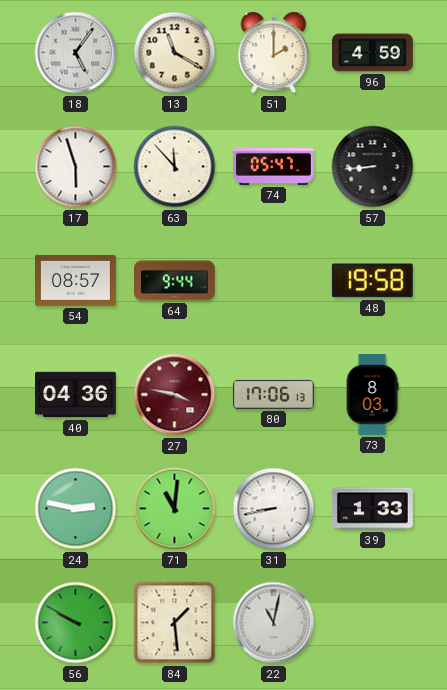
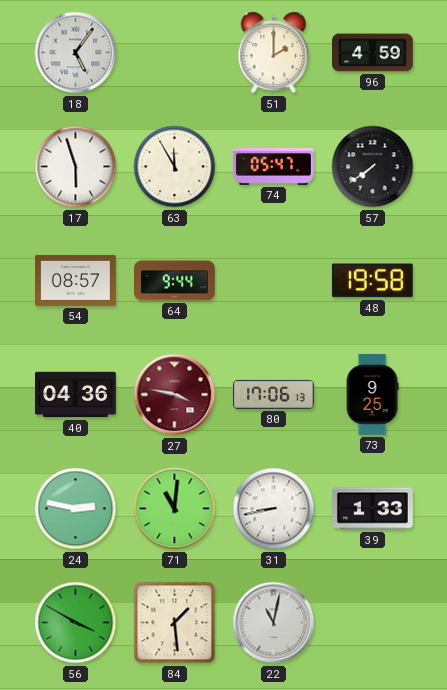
13: 11:20 -> none (175, 53)
63: 11:53 -> 11:55 (175, 167)
57: 8:44 -> 7:39 (373, 167)
73: 8:03 -> 9:25 (372, 395)
56: 9:50 -> 3:50 (76, 623)
